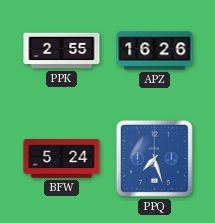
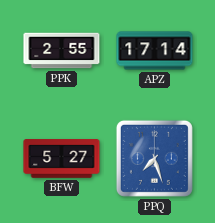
APZ: 16:26 -> 17:14 (155, 51)
BFW: 5:24 -> 5:27 (62, 159)
